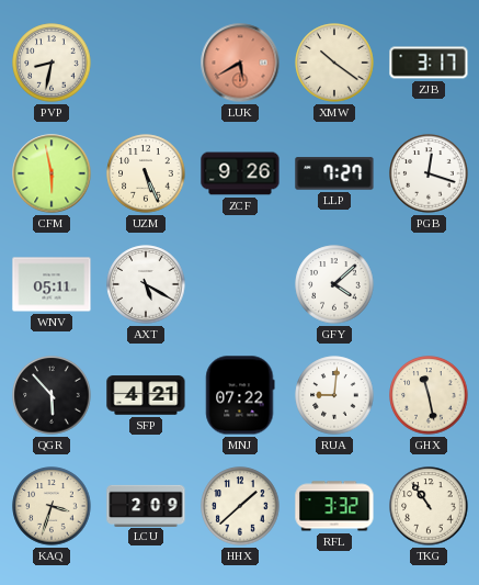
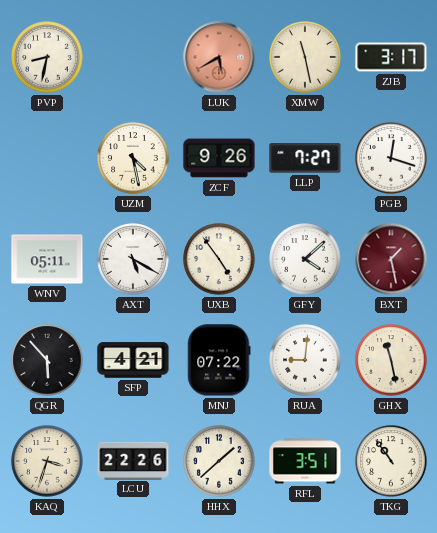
XMW: 10:21 -> 11:28 (305, 57)
CFM: 5:58 -> none (52, 173)
UZM: 5:26 -> 4:28 (133, 158)
UXB: none -> 4:54 (219, 259)
BXT: none -> 1:28 (391, 259)
LCU: 2:09 -> 22:26 (133, 460)
RFL: 3:32 -> 3:51 (305, 461)
